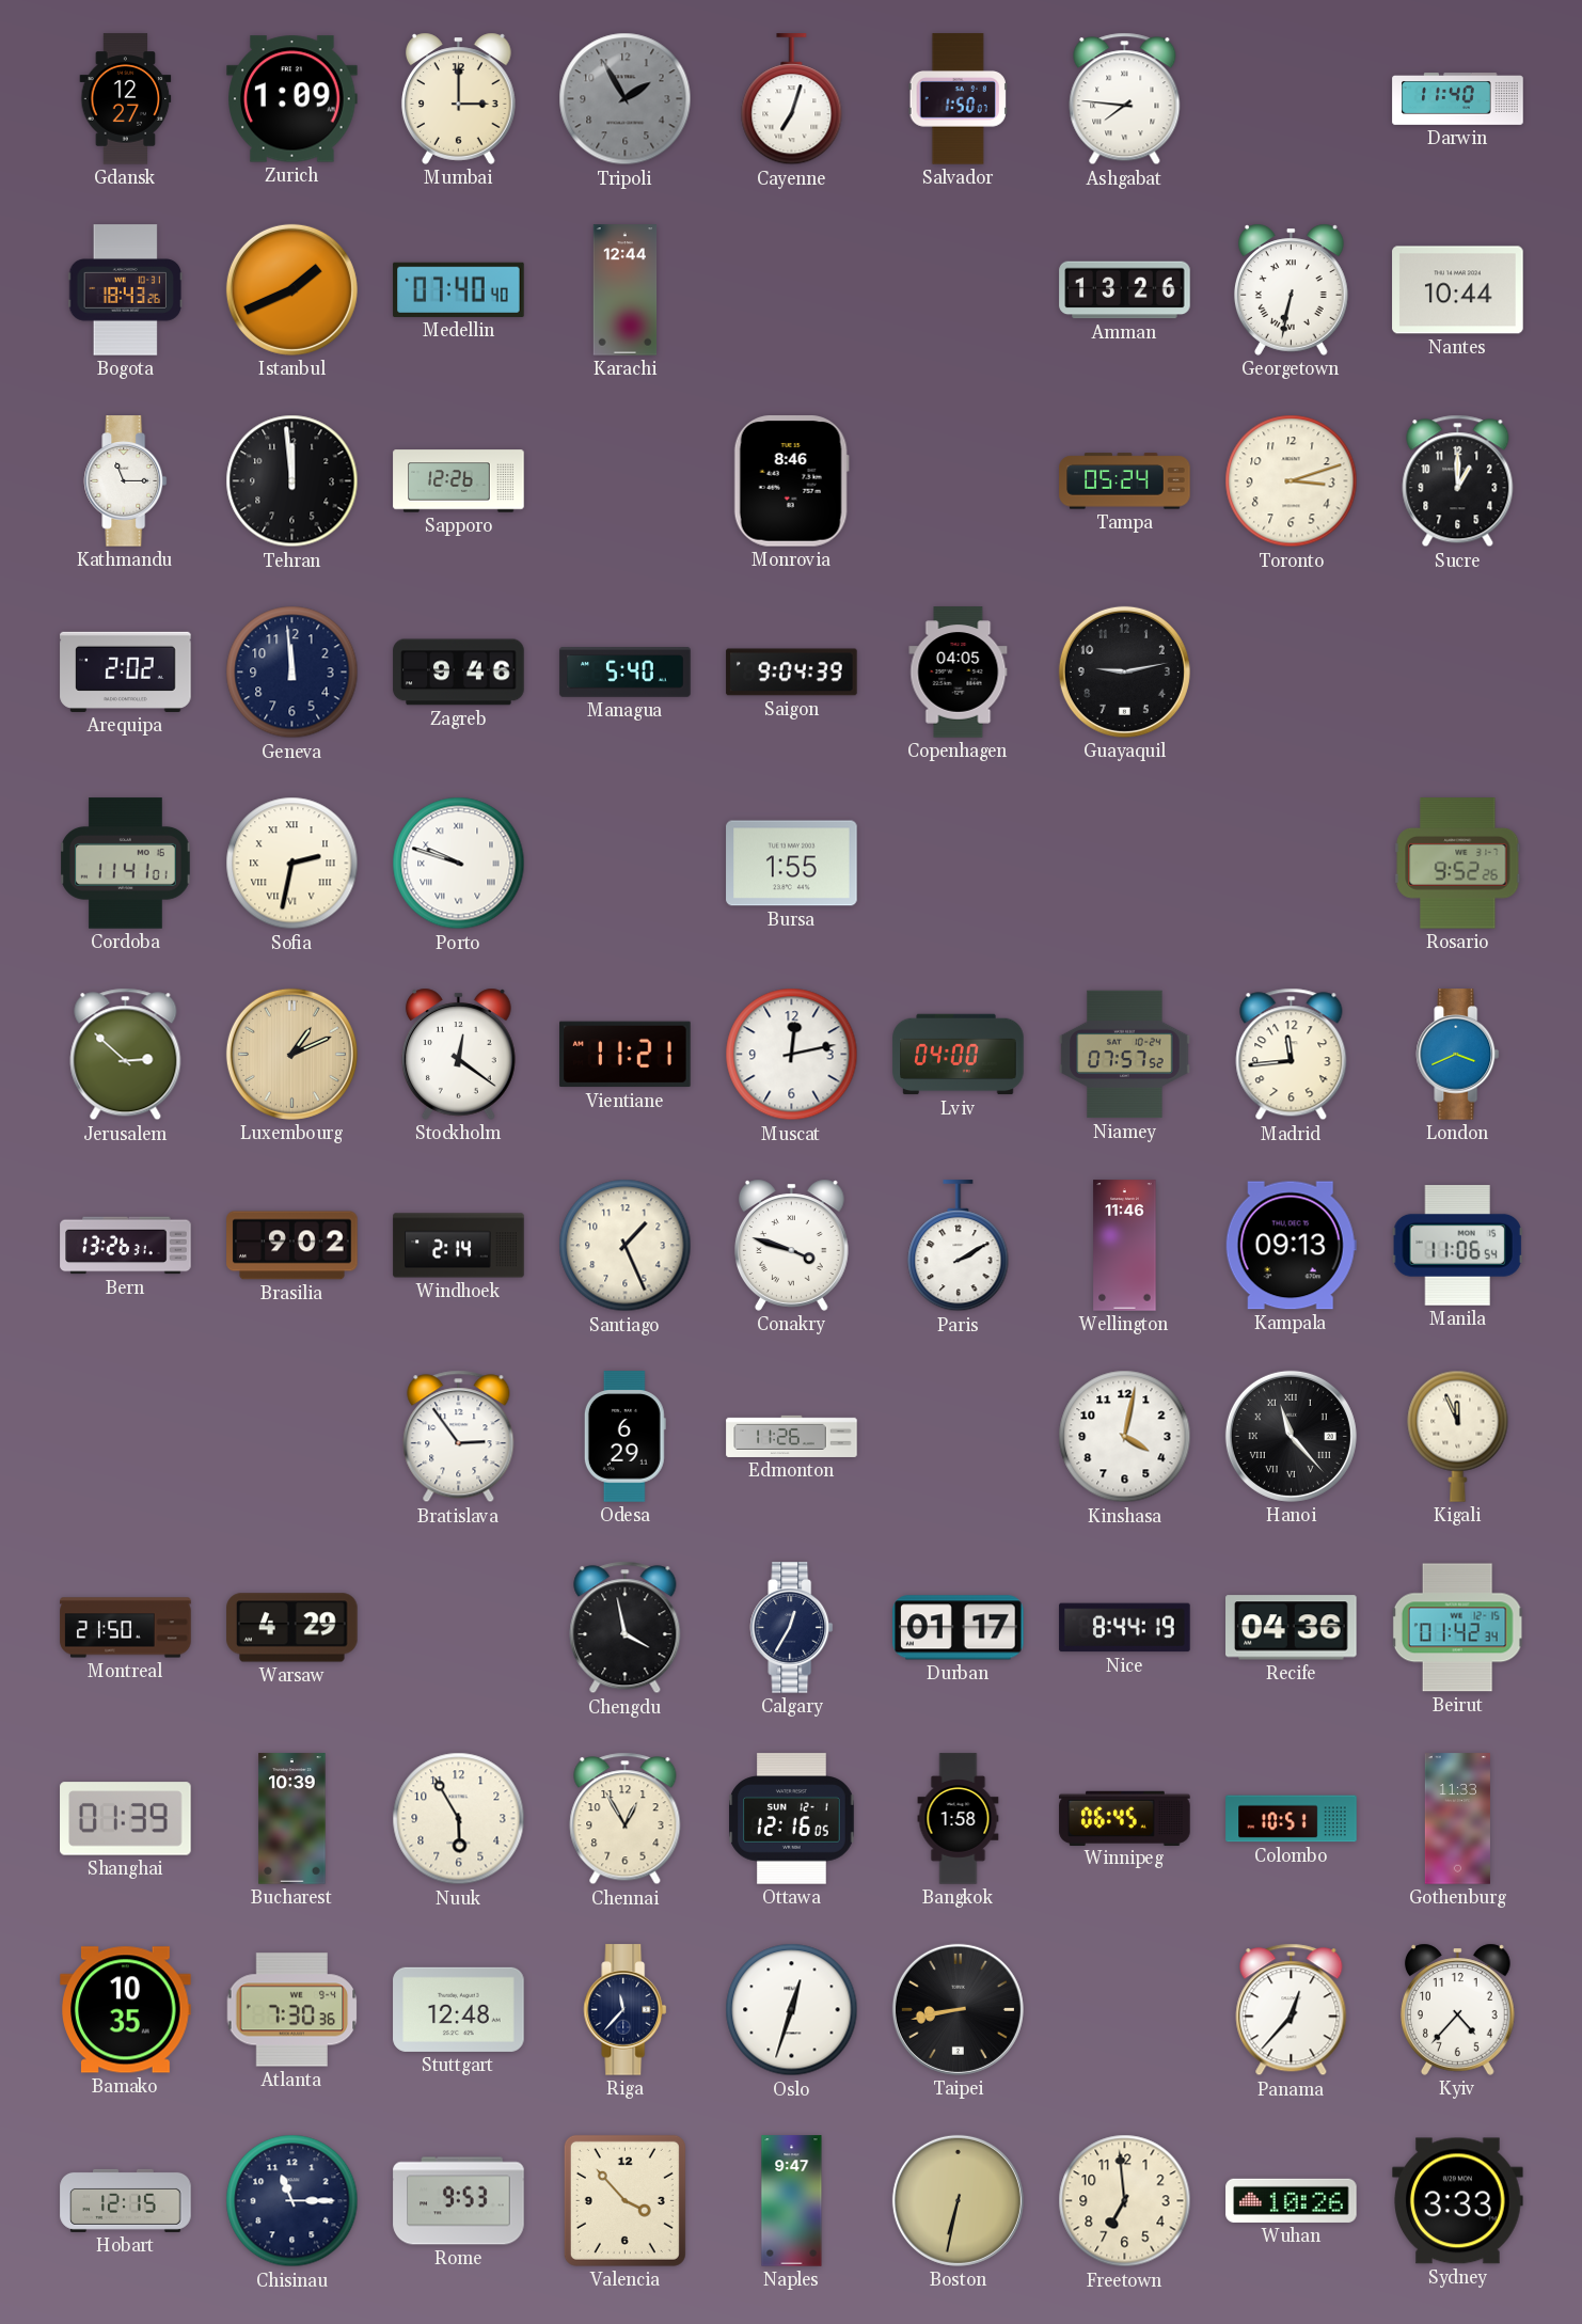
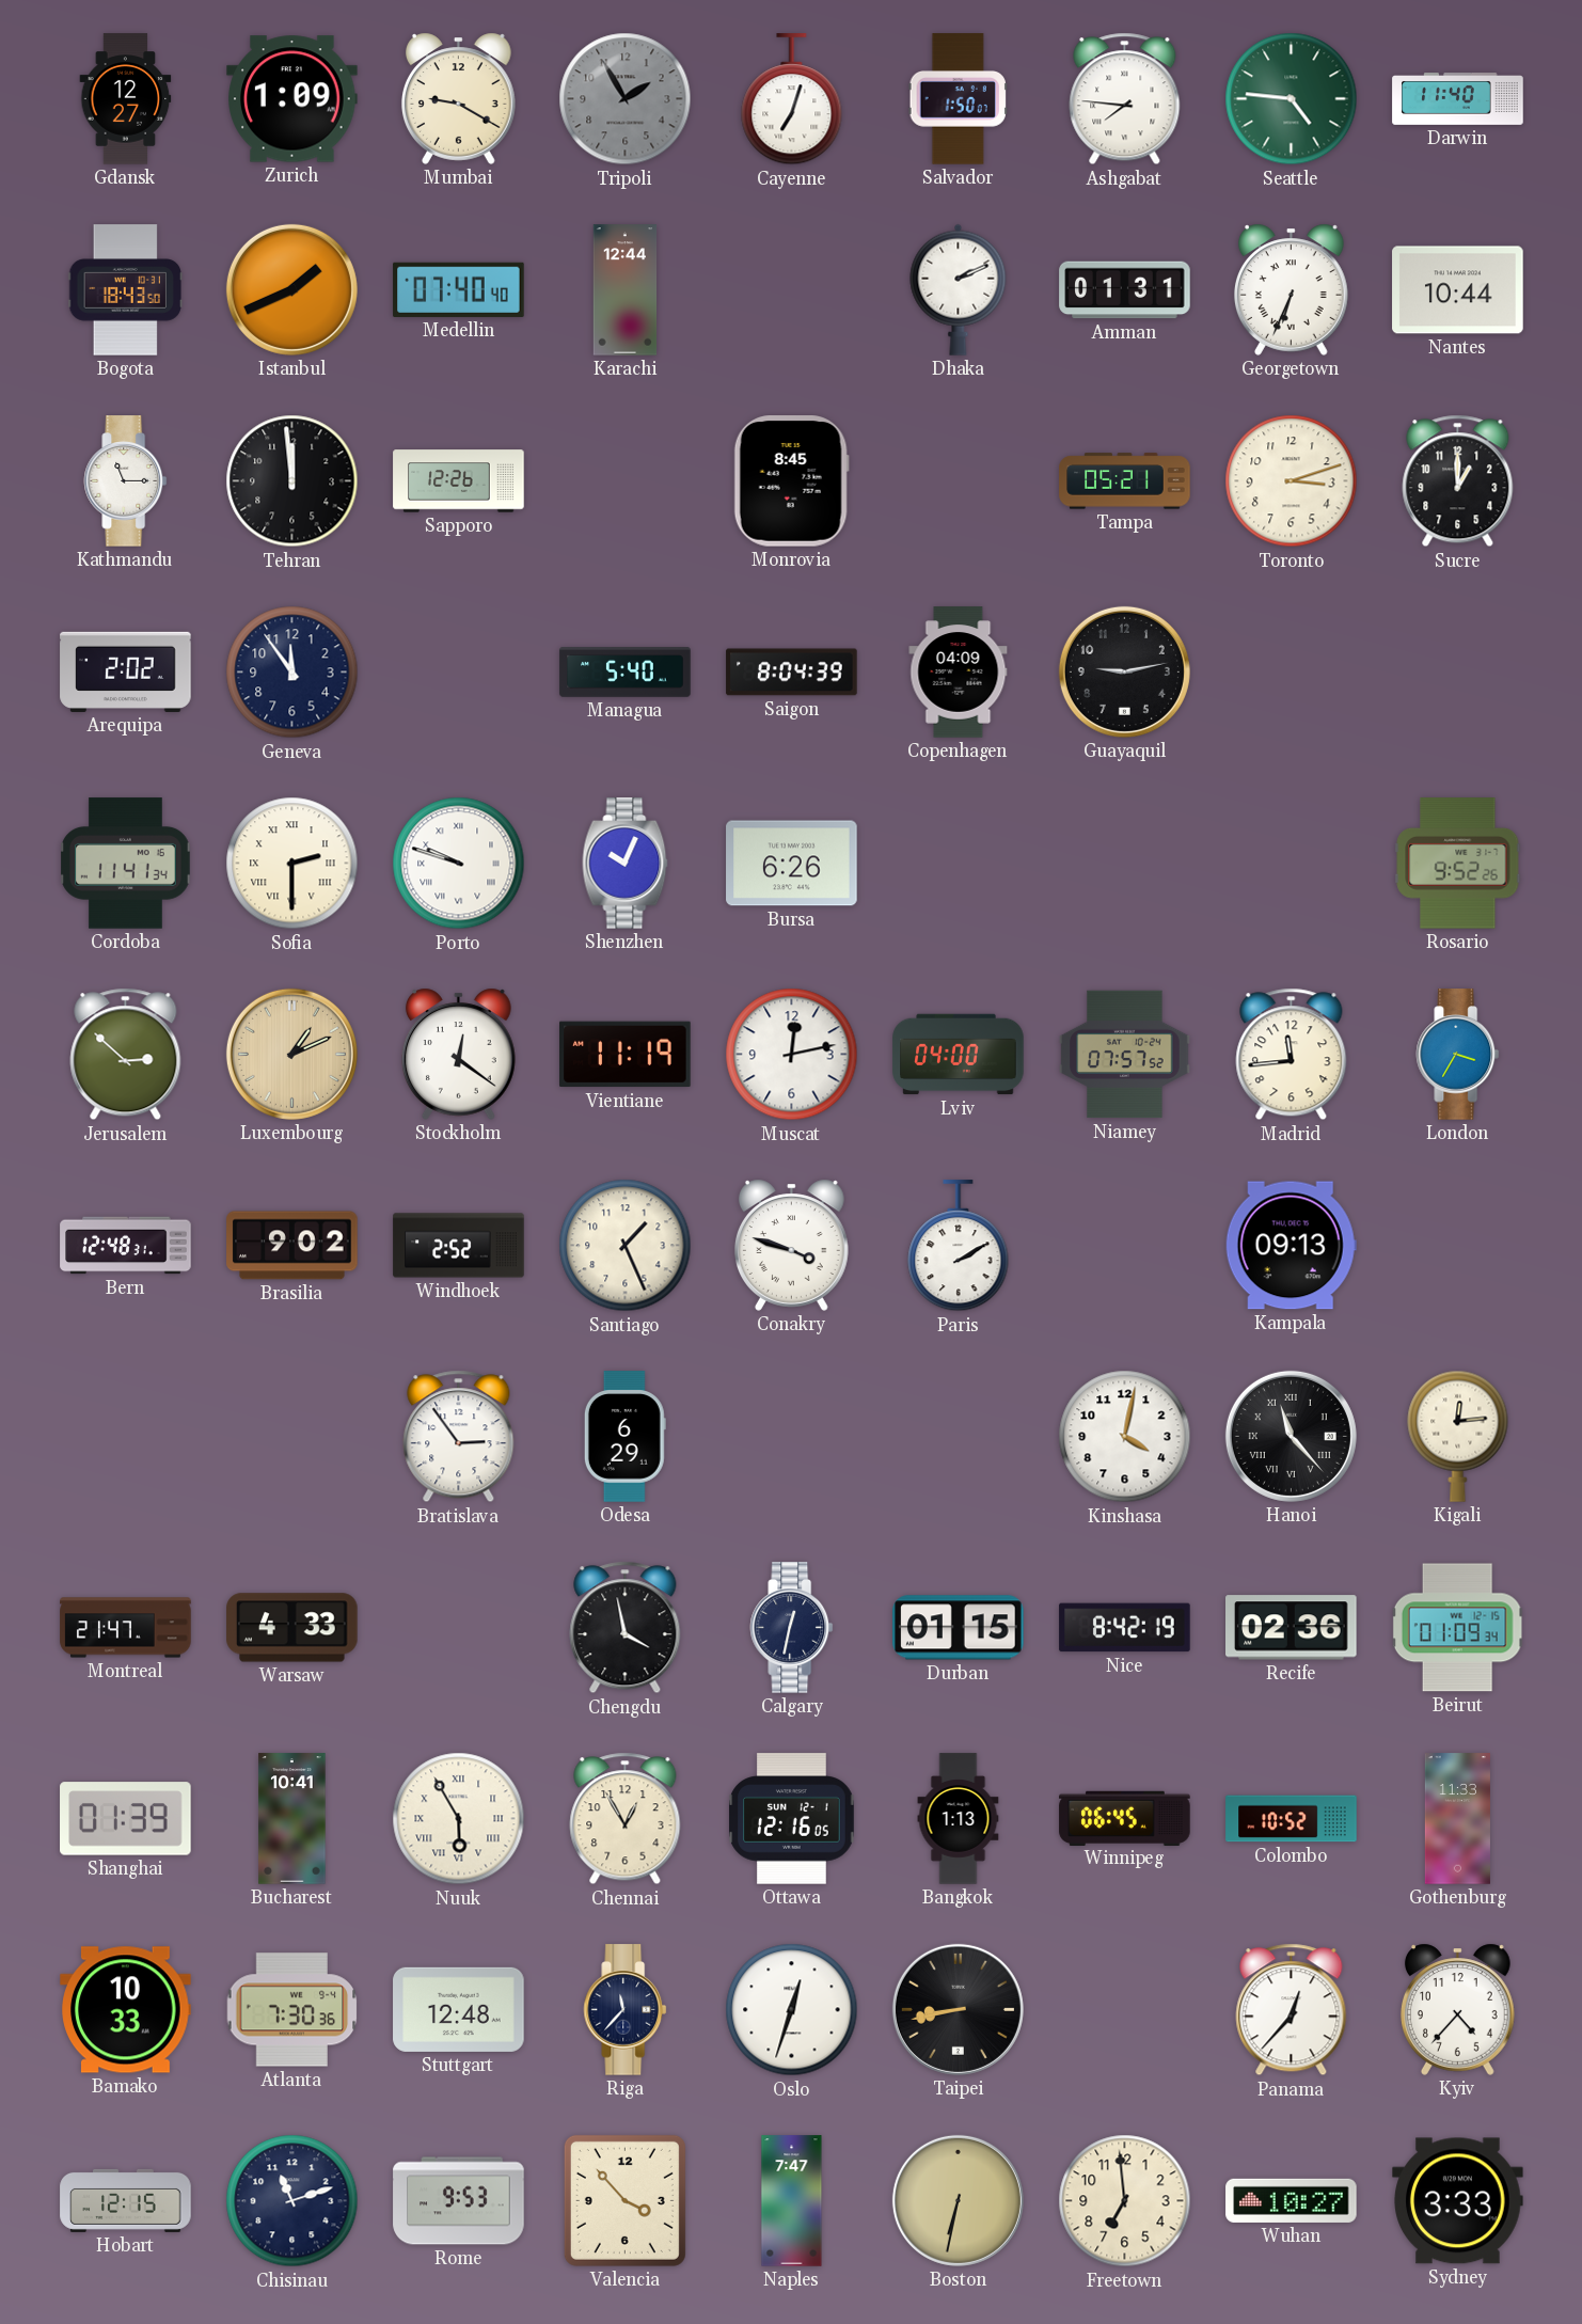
Mumbai: 3:00 -> 9:20 (459, 98)
Seattle: none -> 4:46 (1292, 99)
Bogota: 18:43:26 -> 18:43:50 (125, 290)
Dhaka: none -> 2:11 (959, 289)
Amman: 13:26 -> 01:31 (1125, 290)
Georgetown: 6:32 -> 6:34 (1292, 289)
Monrovia: 8:46 -> 8:45 (791, 481)
Tampa: 05:24 -> 05:21 (1125, 481)
Geneva: 11:59 -> 11:54 (292, 673)
Zagreb: 9:46 -> none (459, 673)
Saigon: 9:04 -> 8:04 (792, 673)
Copenhagen: 04:05 -> 04:09 (959, 673)
Cordoba: 11:41:01 -> 11:41:34 (126, 864)
Sofia: 2:32 -> 2:30 (292, 864)
Shenzhen: none -> 10:04 (626, 864)
Bursa: 1:55 -> 6:26 (792, 864)
Vientiane: 11:21 -> 11:19 (626, 1055)
London: 3:41 -> 3:35 (1458, 1055)
Bern: 13:26 -> 12:48 (126, 1246)
Windhoek: 2:14 -> 2:52 (459, 1246)
Wellington: 11:46 -> none (1125, 1246)
Manila: 11:06 -> none (1457, 1246)
Edmonton: 11:26 -> none (792, 1436)
Kigali: 11:56 -> 12:14 (1458, 1436)
Montreal: 21:50 -> 21:47 (126, 1628)
Warsaw: 4:29 -> 4:33 (292, 1628)
Calgary: 12:35 -> 12:32 (792, 1628)
Durban: 01:17 -> 01:15 (959, 1628)
Nice: 8:44 -> 8:42 (1125, 1628)
Recife: 04:36 -> 02:36 (1292, 1628)
Beirut: 01:42 -> 01:09 (1458, 1628)
Bucharest: 10:39 -> 10:41 (292, 1819)
Nuuk numerals: Arabic -> Roman (459, 1819)
Bangkok: 1:58 -> 1:13 (959, 1819)
Colombo: 10:51 -> 10:52 (1292, 1819)
Bamako: 10:35 -> 10:33 (126, 2010)
Chisinau: 11:15 -> 11:12 (292, 2201)
Naples: 9:47 -> 7:47 (792, 2201)
Wuhan: 10:26 -> 10:27 (1292, 2200)
